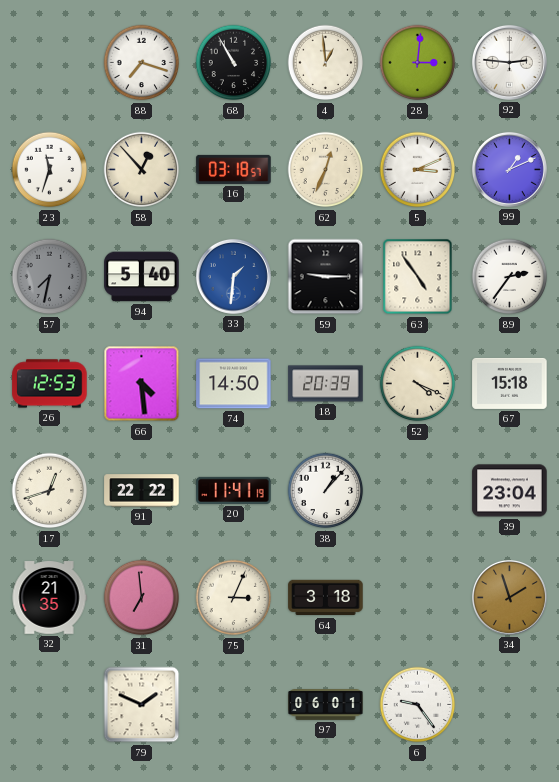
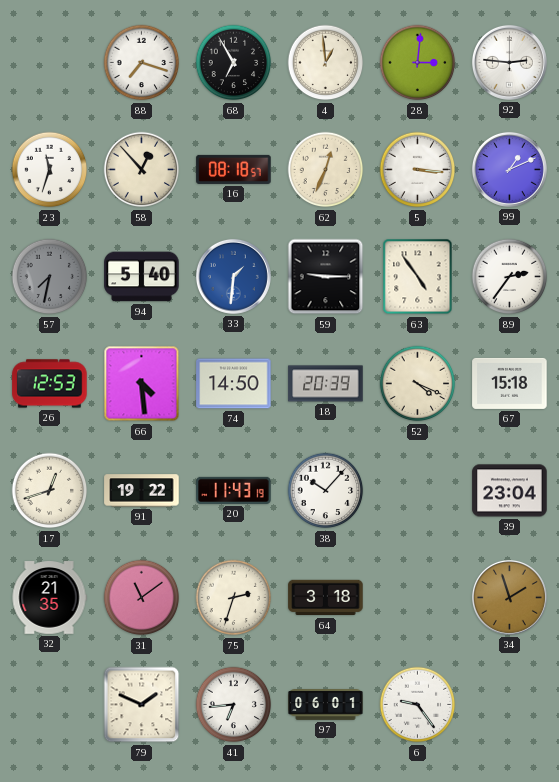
68: 10:55 -> 6:55 (234, 63)
16: 03:18 -> 08:18 (234, 169)
5: 3:11 -> 3:16 (418, 170)
91: 22:22 -> 19:22 (142, 491)
20: 11:41 -> 11:43 (234, 490)
38: 1:07 -> 10:07 (326, 491)
31: 6:59 -> 11:09 (142, 598)
75: 3:04 -> 2:33 (234, 598)
41: none -> 6:44 (234, 705)
